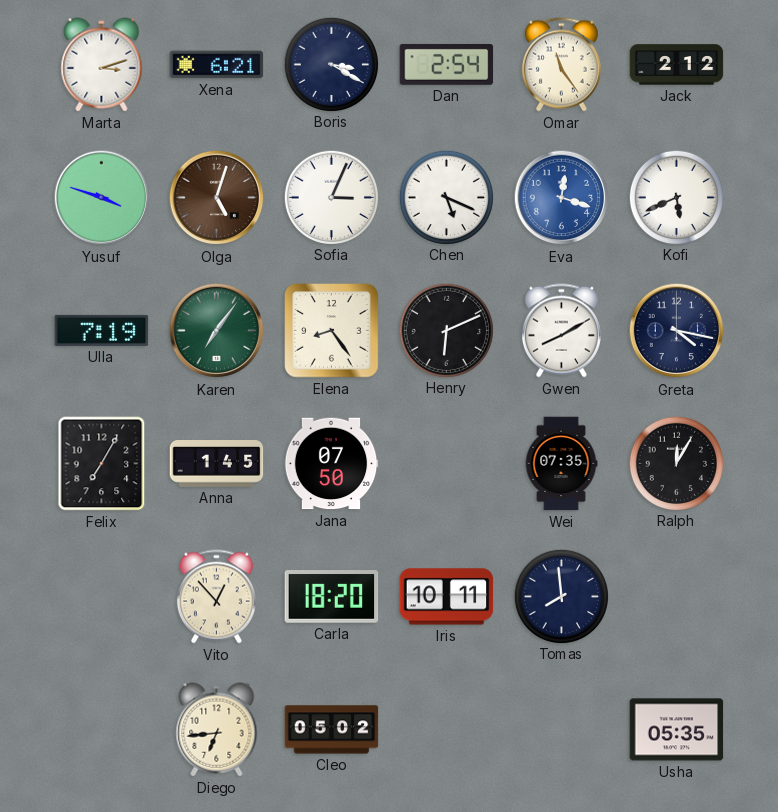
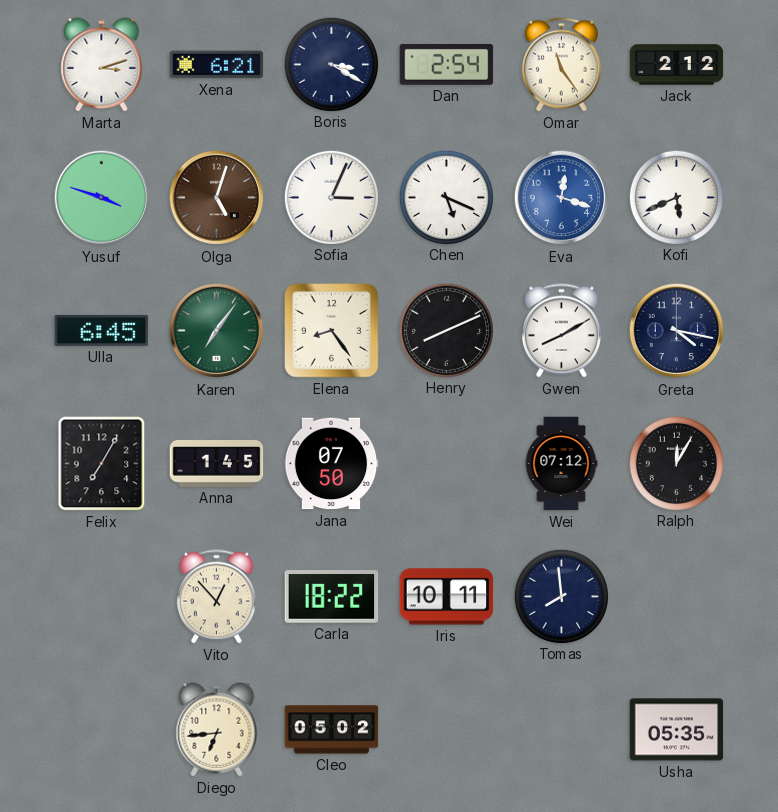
Ulla: 7:19 -> 6:45 (102, 330)
Henry: 6:11 -> 8:11 (446, 330)
Wei: 07:35 -> 07:12 (561, 464)
Carla: 18:20 -> 18:22 (332, 597)
